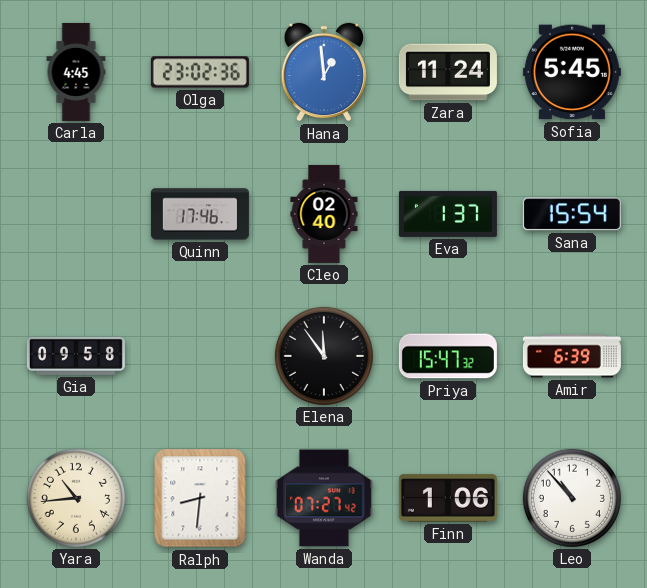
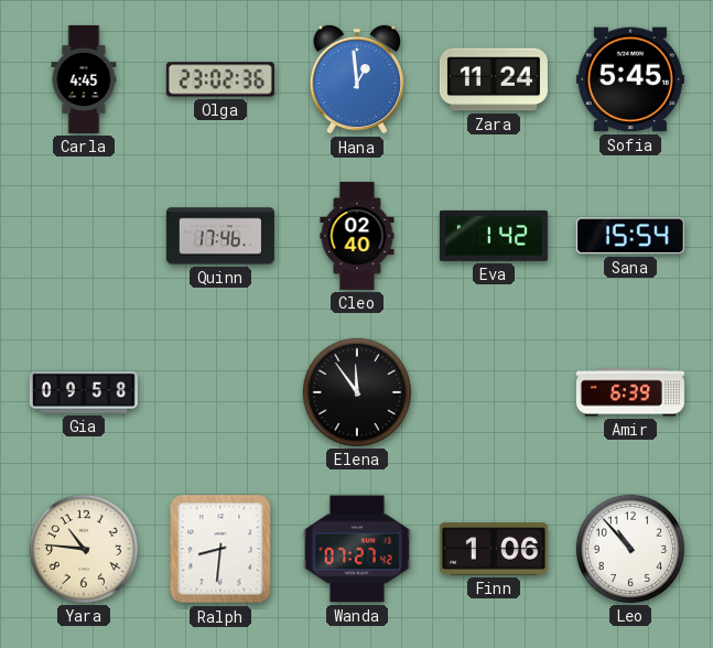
Eva: 1:37 -> 1:42 (494, 236)
Priya: 15:47 -> none (448, 356)
Yara: 10:44 -> 10:46 (84, 549)
